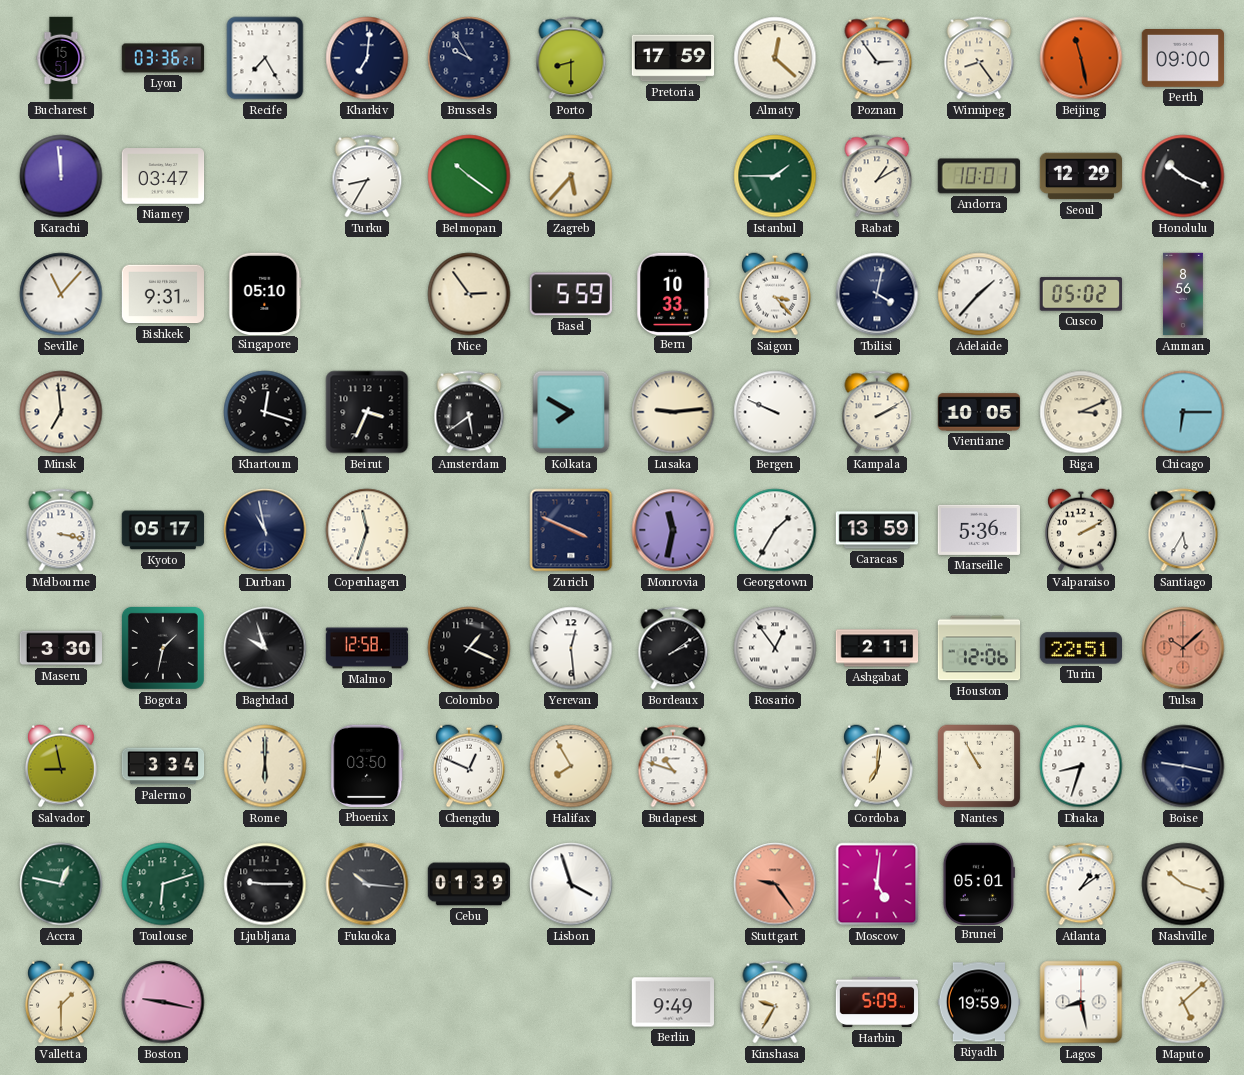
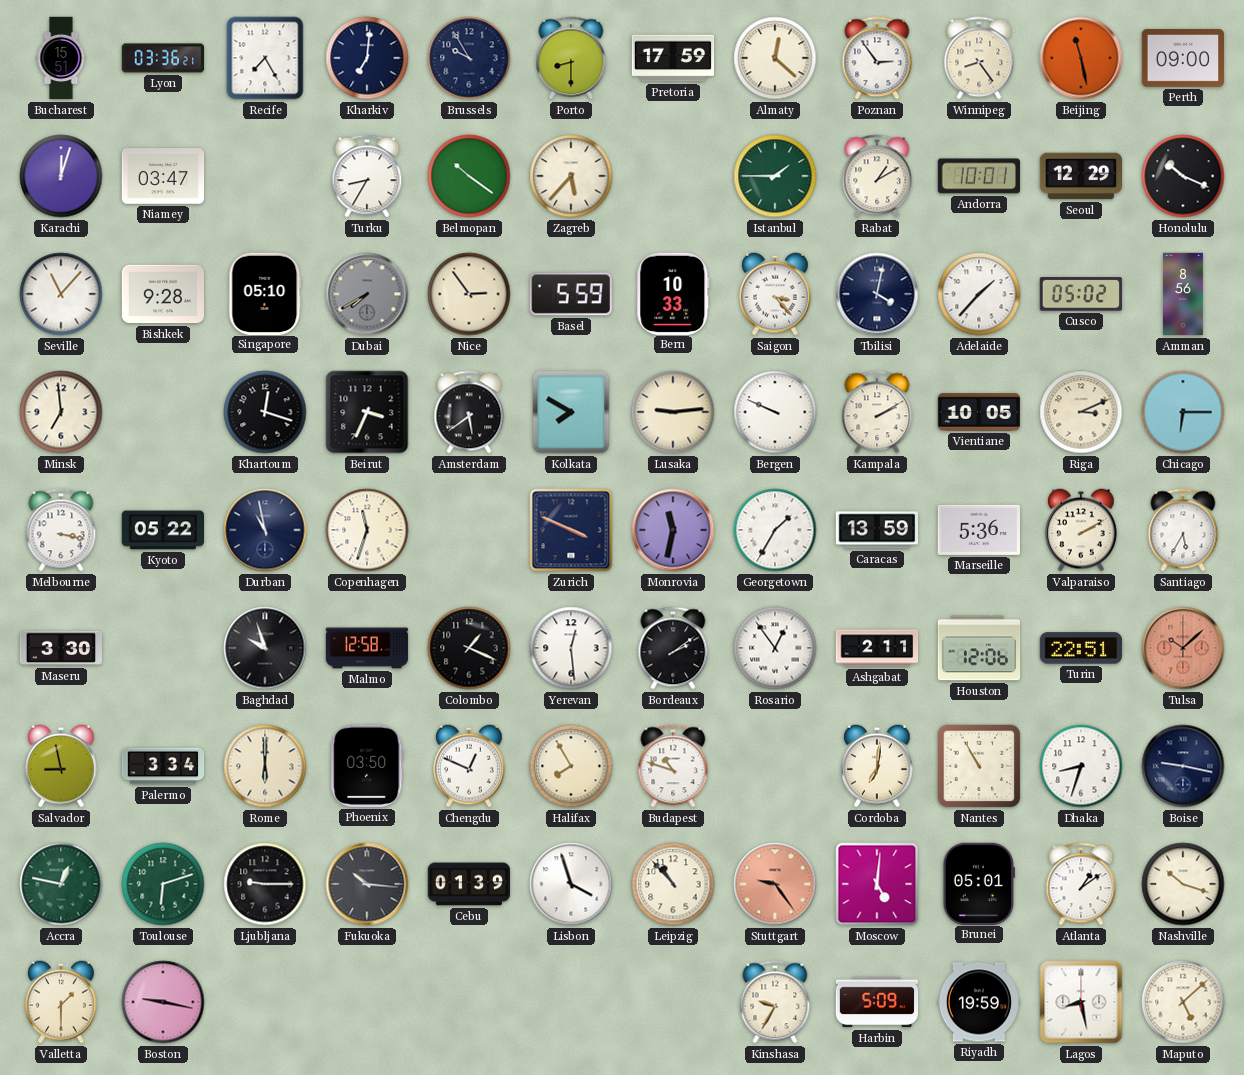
Karachi: 11:59 -> 12:03 (61, 176)
Bishkek: 9:31 -> 9:28 (163, 294)
Dubai: none -> 7:40 (367, 294)
Kyoto: 05:17 -> 05:22 (162, 530)
Bogota: 1:32 -> none (163, 648)
Leipzig: none -> 10:53 (673, 884)
Berlin: 9:49 -> none (672, 1002)
